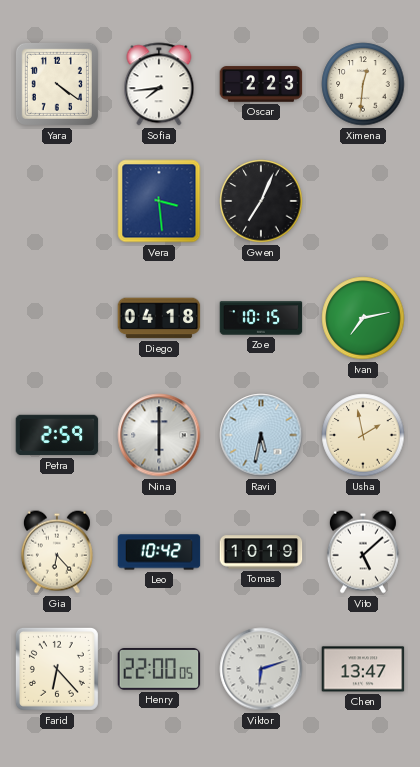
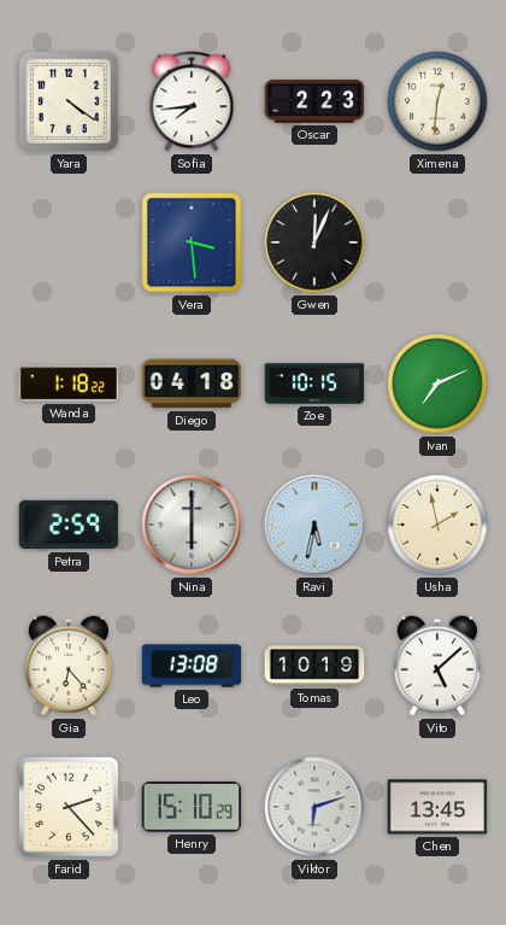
Gwen: 7:04 -> 12:04 (314, 242)
Wanda: none -> 1:18 (69, 384)
Ivan: 7:13 -> 7:11 (437, 384)
Leo: 10:42 -> 13:08 (192, 666)
Farid: 6:23 -> 2:23 (69, 807)
Henry: 22:00 -> 15:10 (192, 808)
Chen: 13:47 -> 13:45 (437, 807)
